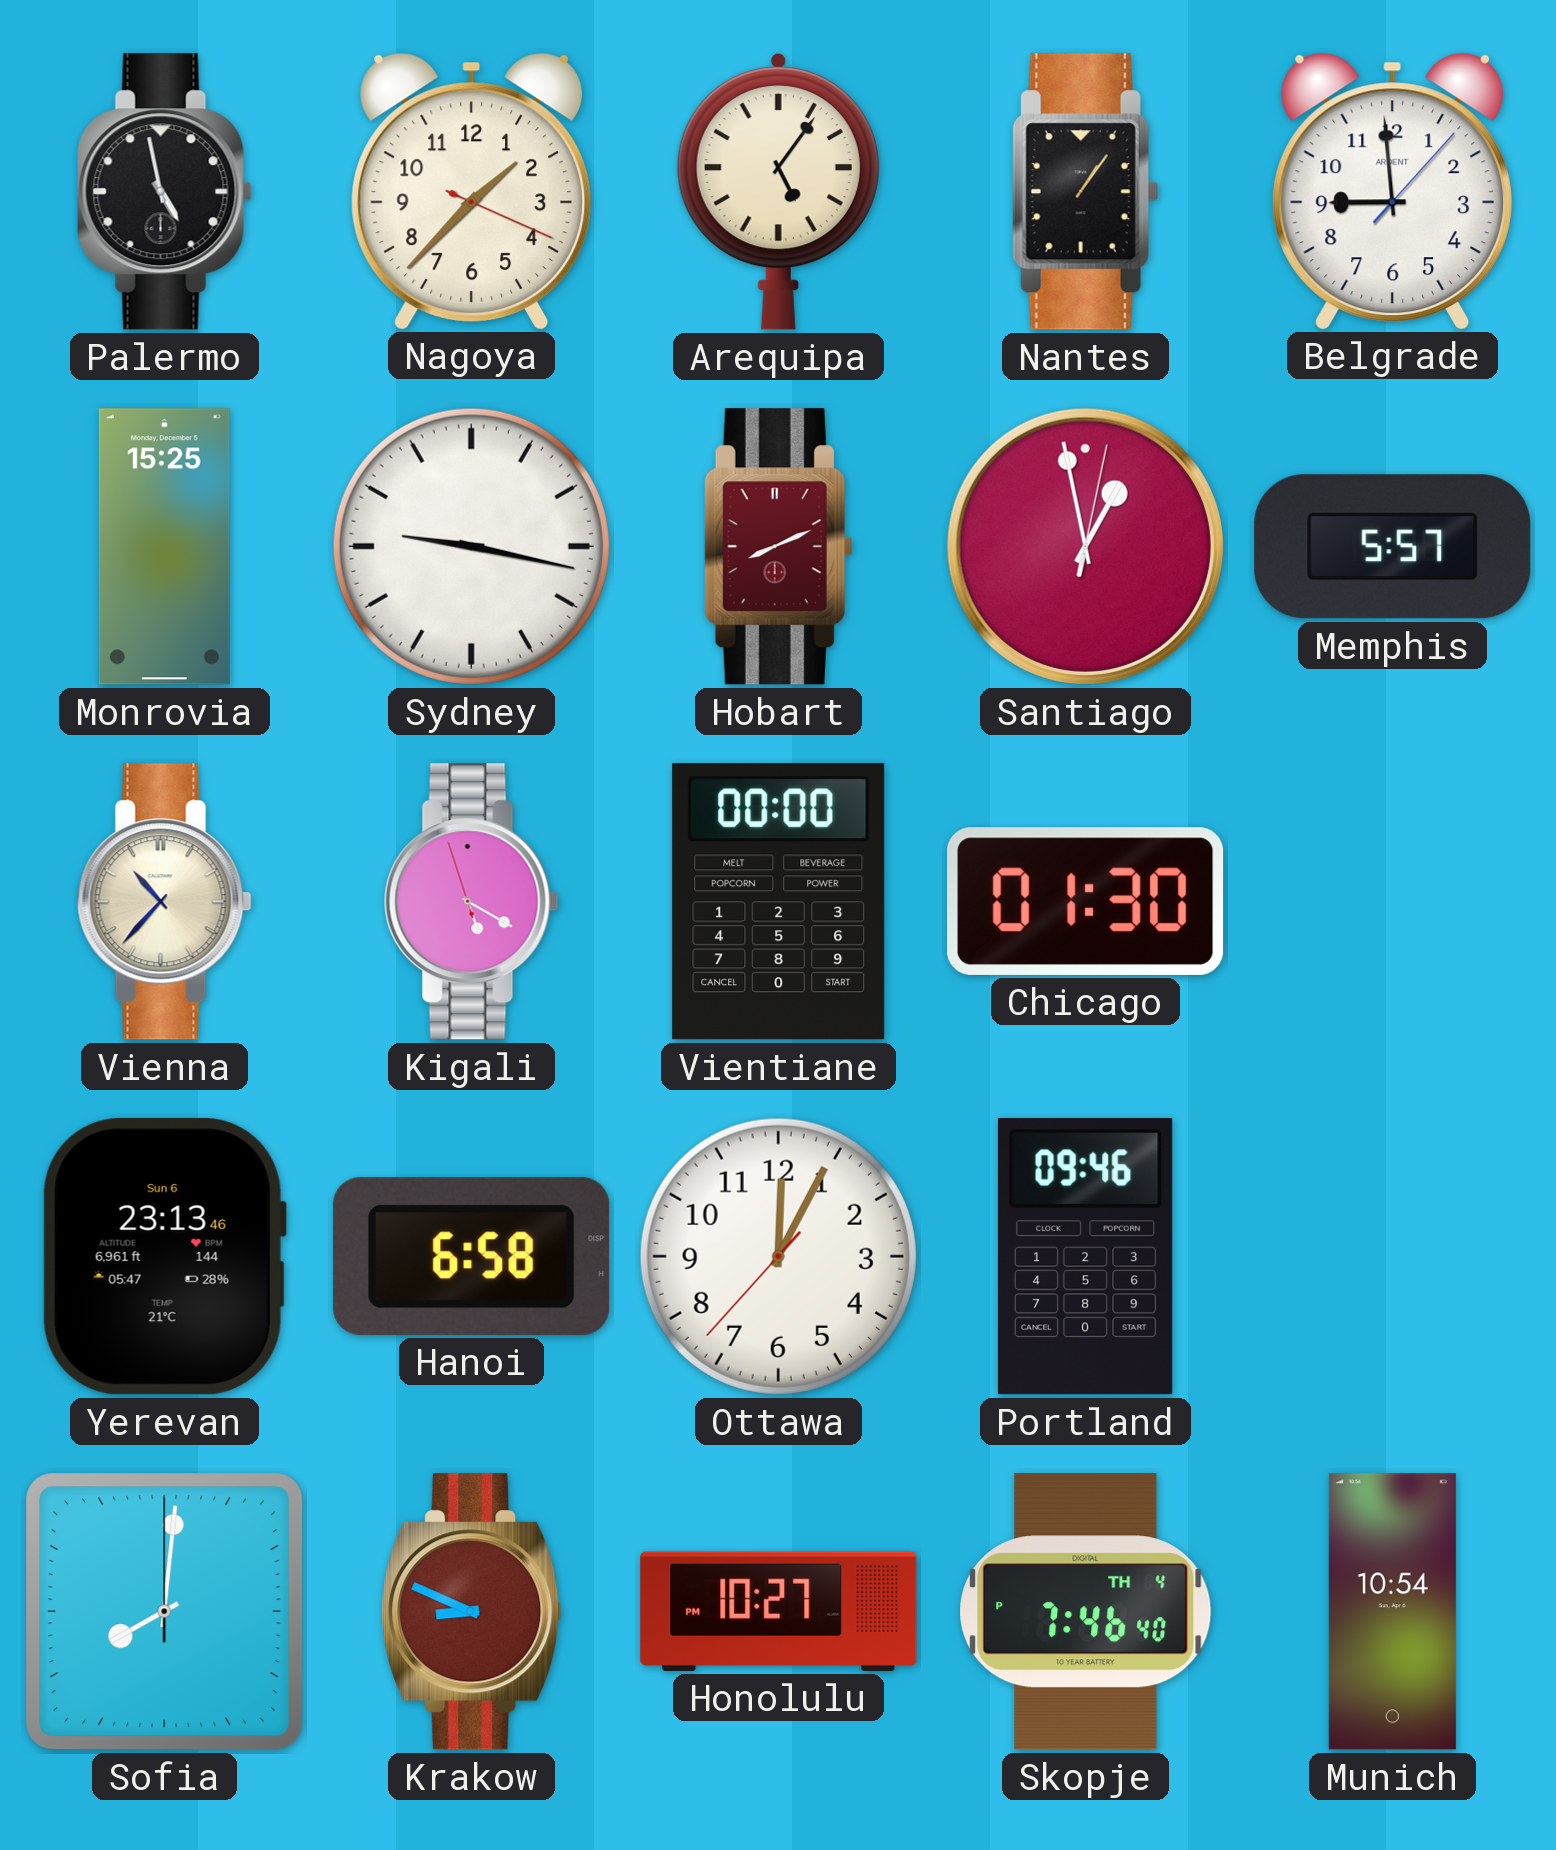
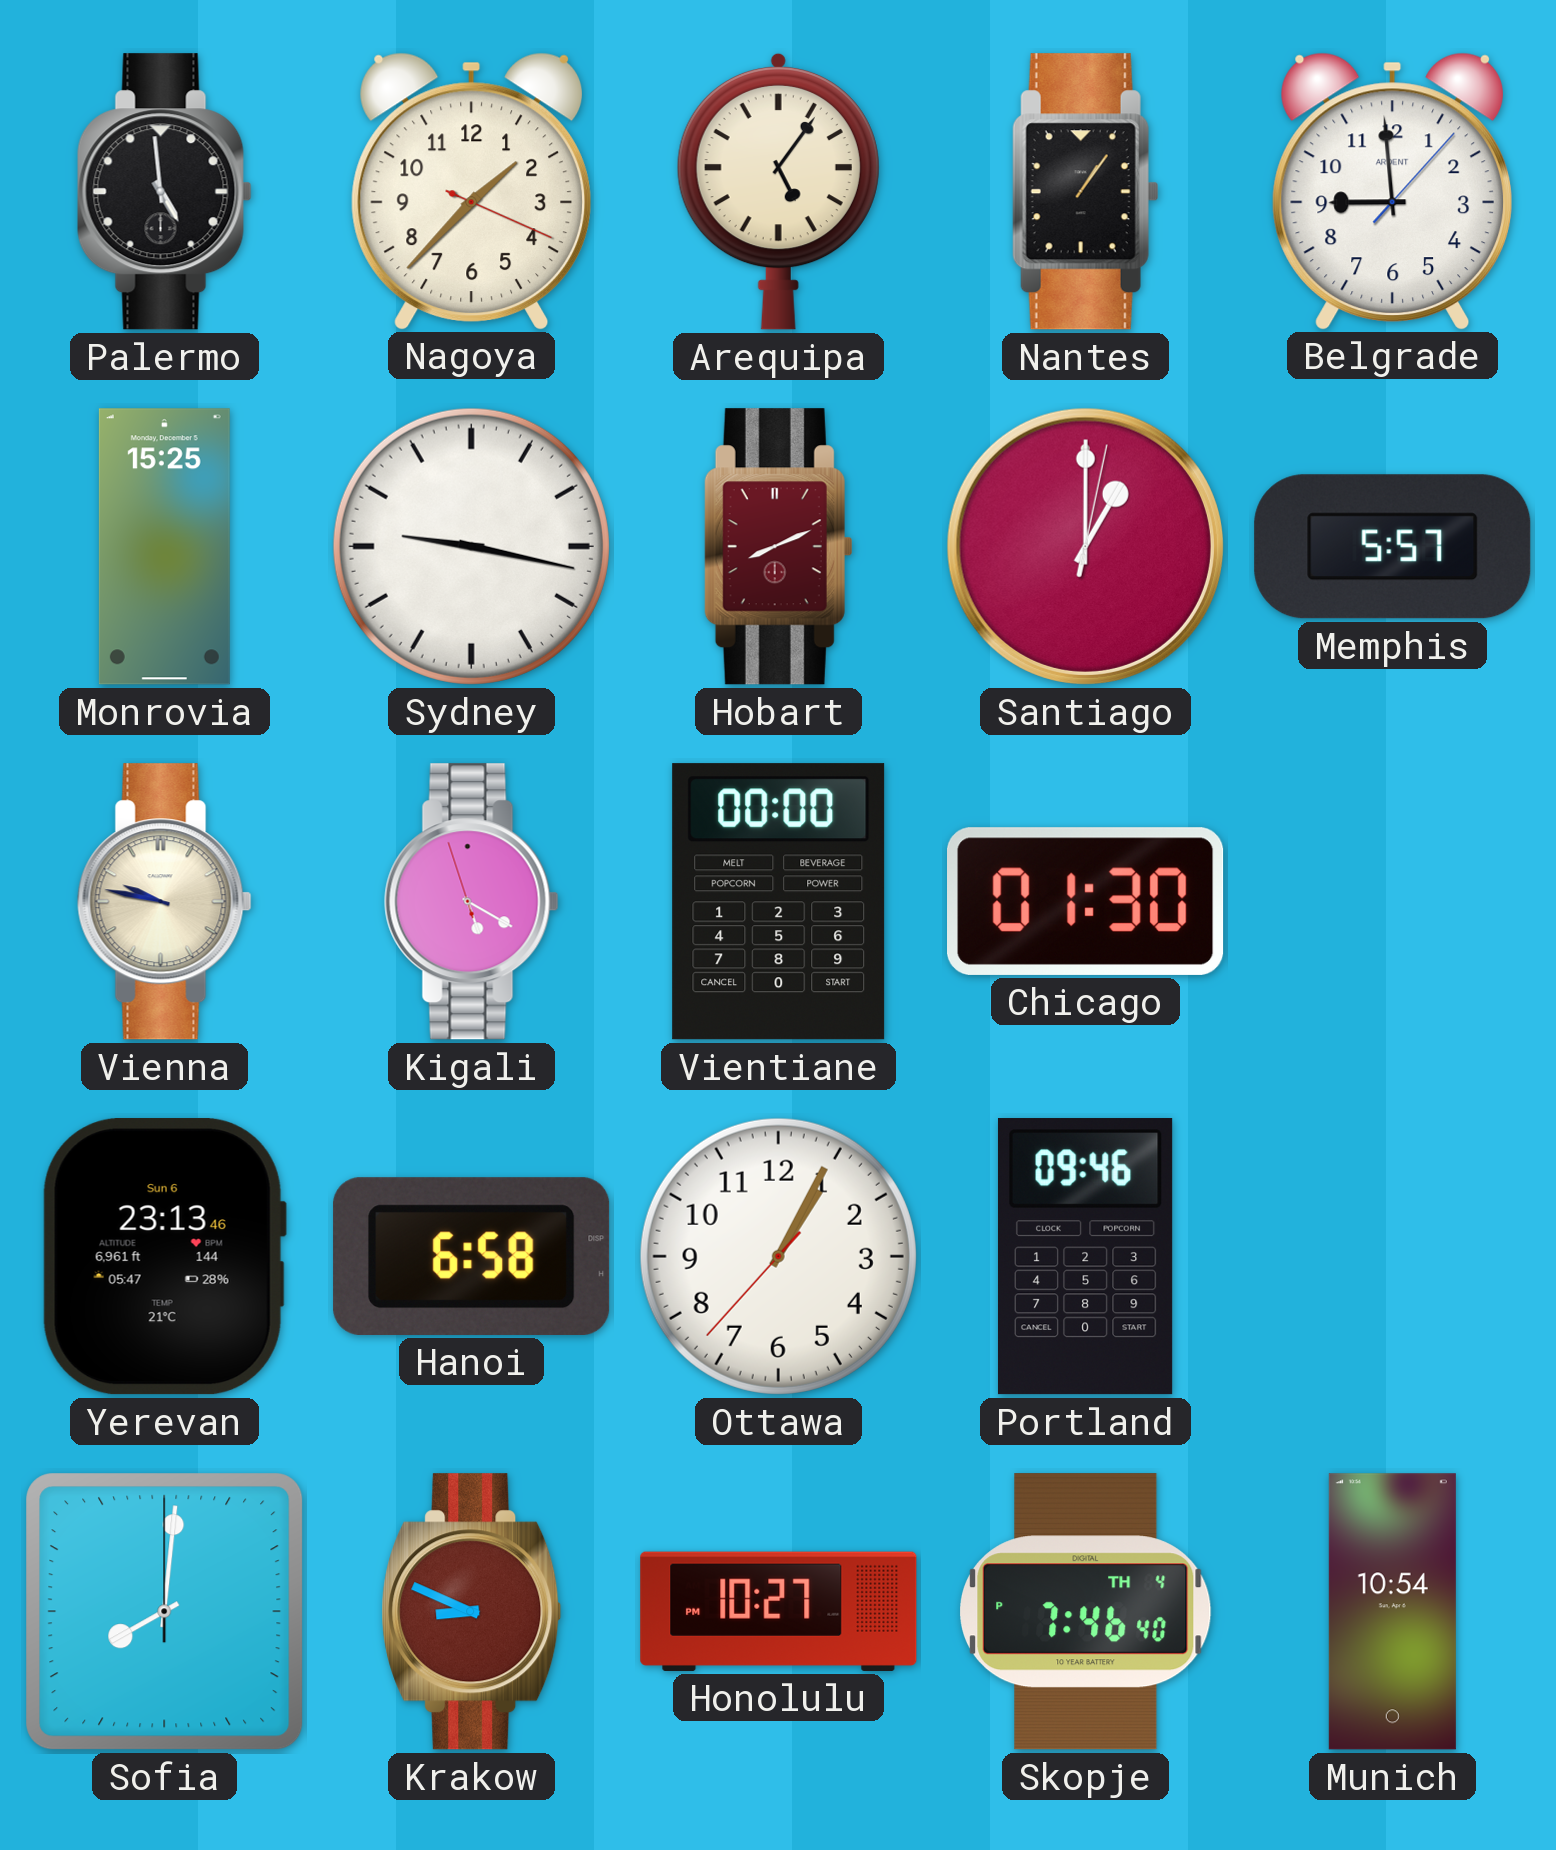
Palermo: 4:58 -> 4:59 (164, 192)
Santiago: 12:58 -> 1:00 (1085, 546)
Vienna: 10:37 -> 9:47 (164, 902)
Ottawa: 12:04 -> 1:04 (778, 1256)
